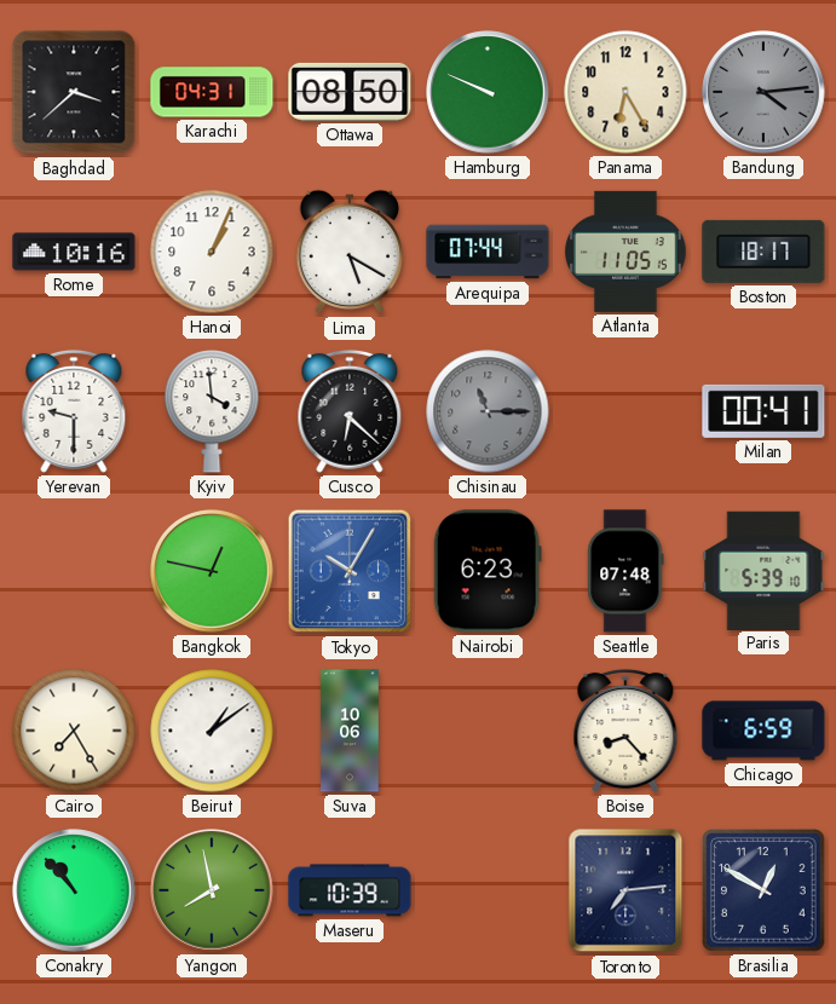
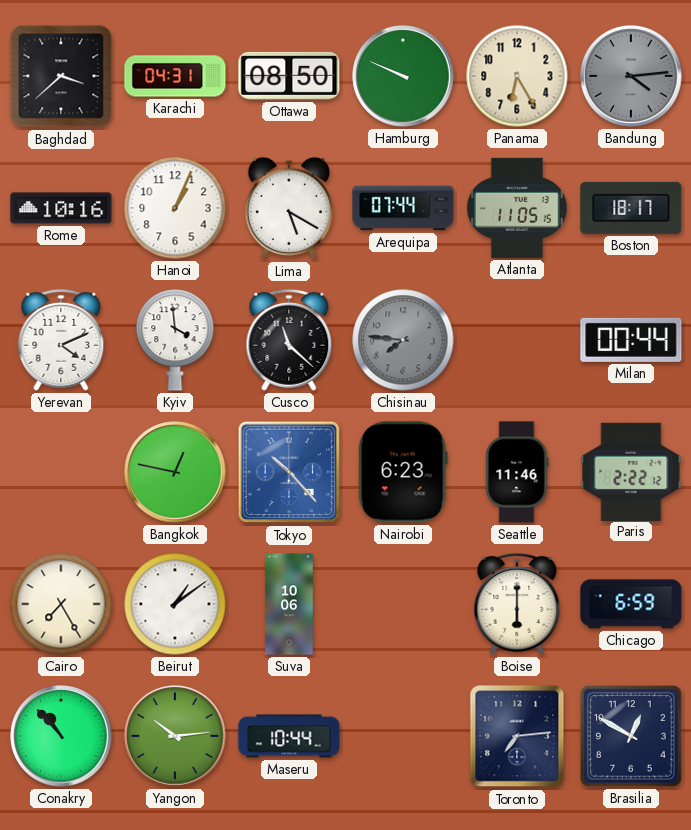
Yerevan: 9:30 -> 4:11 (61, 340)
Cusco: 6:22 -> 11:22 (289, 340)
Chisinau: 11:15 -> 7:46 (403, 340)
Milan: 00:41 -> 00:44 (631, 340)
Tokyo: 10:05 -> 10:23 (289, 472)
Seattle: 07:48 -> 11:46 (517, 472)
Paris: 5:39 -> 2:22 (631, 471)
Boise: 8:23 -> 6:00 (517, 604)
Yangon: 7:58 -> 10:14 (175, 736)
Maseru: 10:39 -> 10:44 (289, 736)
